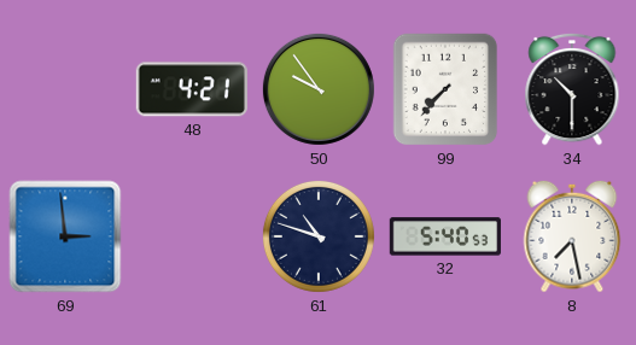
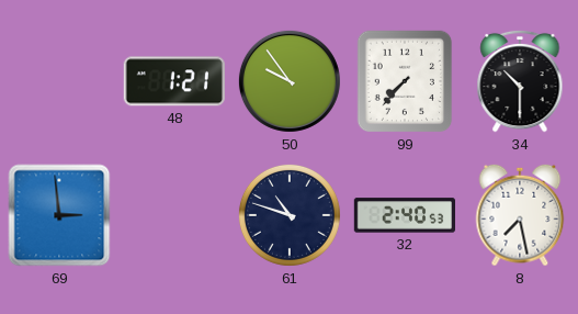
48: 4:21 -> 1:21 (174, 81)
32: 5:40 -> 2:40 (404, 215)
